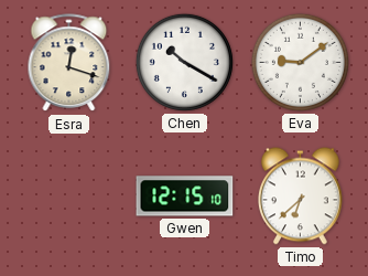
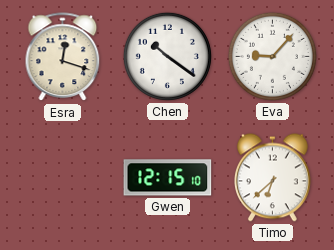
Chen: 10:20 -> 10:21 (167, 56)
Eva: 9:09 -> 9:07 (272, 56)
